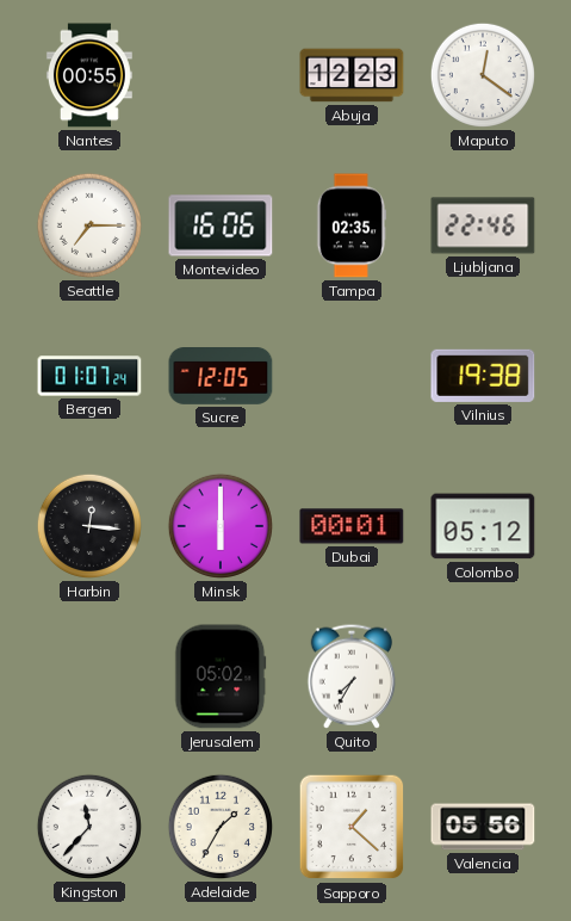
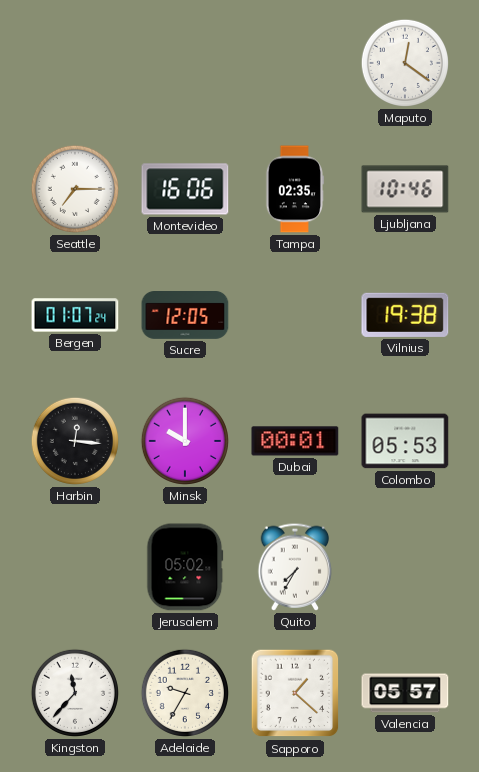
Nantes: 00:55 -> none (89, 75)
Abuja: 12:23 -> none (352, 75)
Ljubljana: 22:46 -> 10:46 (405, 189)
Minsk: 6:00 -> 10:00 (185, 441)
Colombo: 05:12 -> 05:53 (405, 441)
Adelaide: 1:35 -> 9:35 (185, 693)
Valencia: 05:56 -> 05:57 (405, 693)
